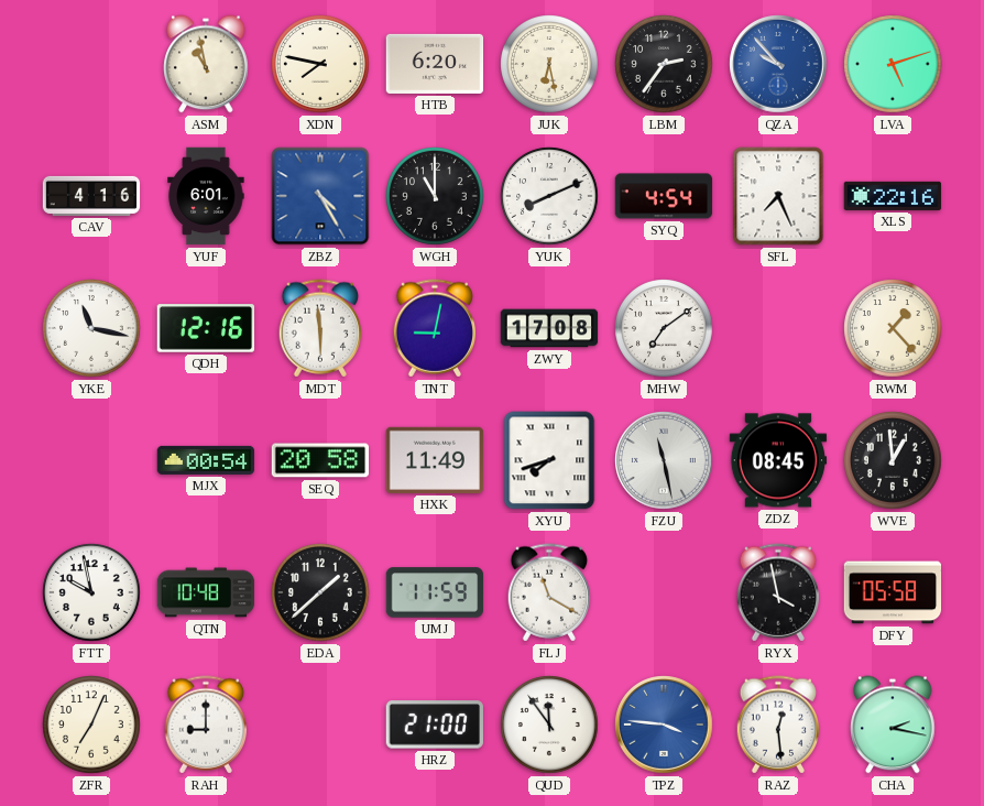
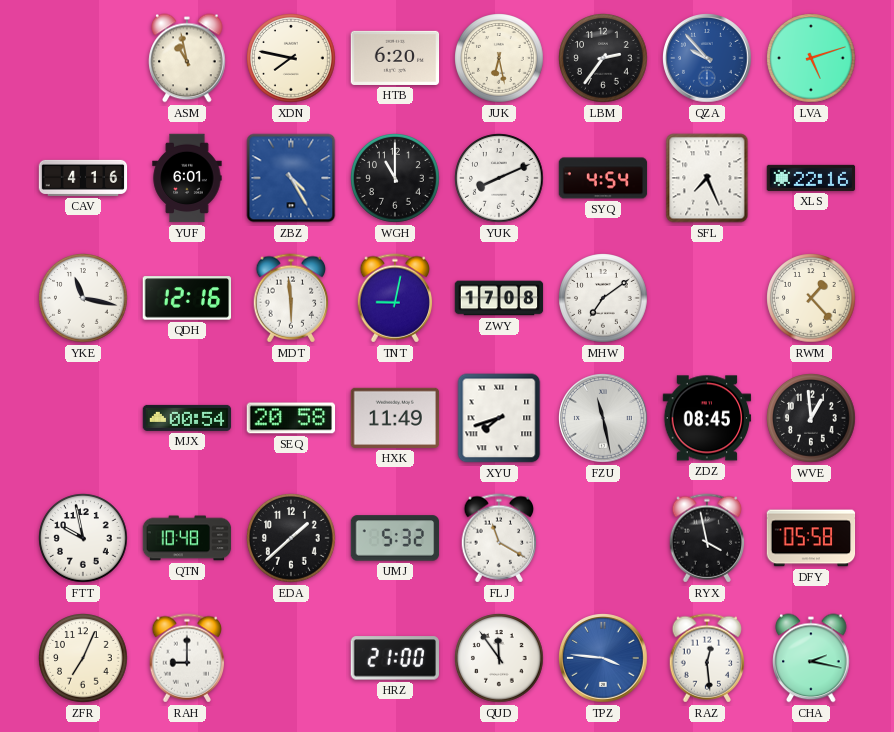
UMJ: 11:59 -> 5:32 (395, 538)
